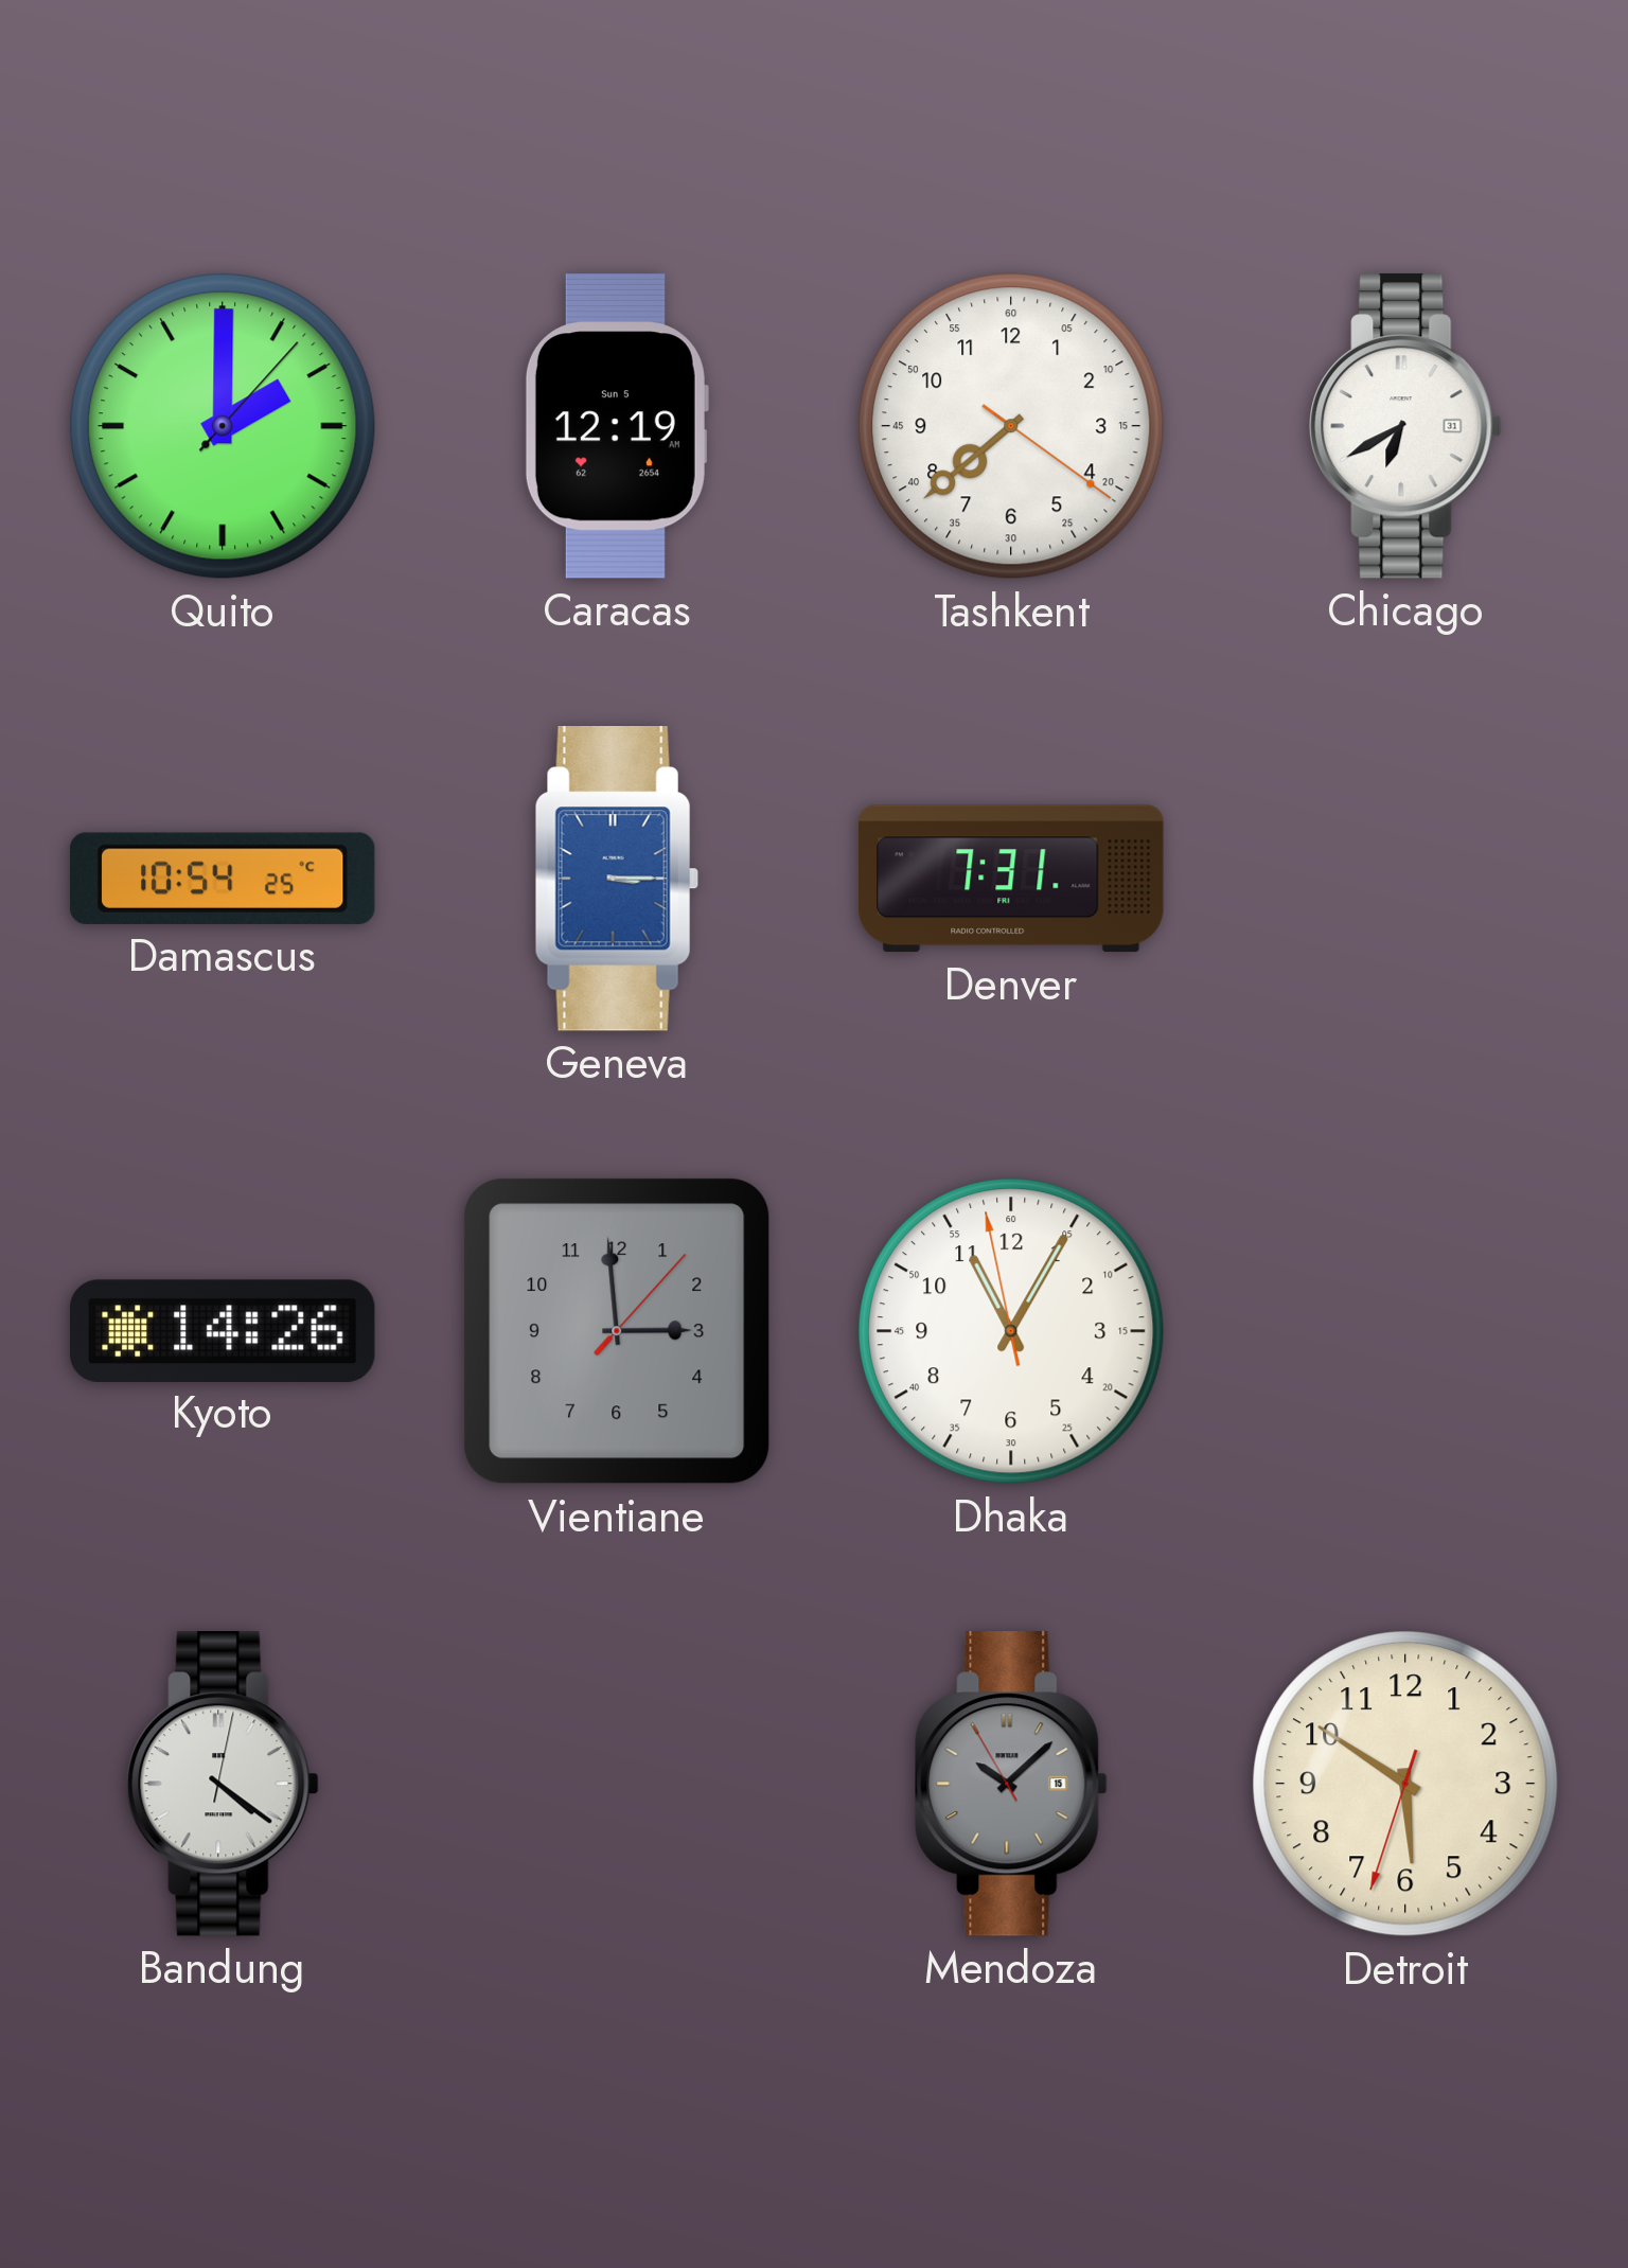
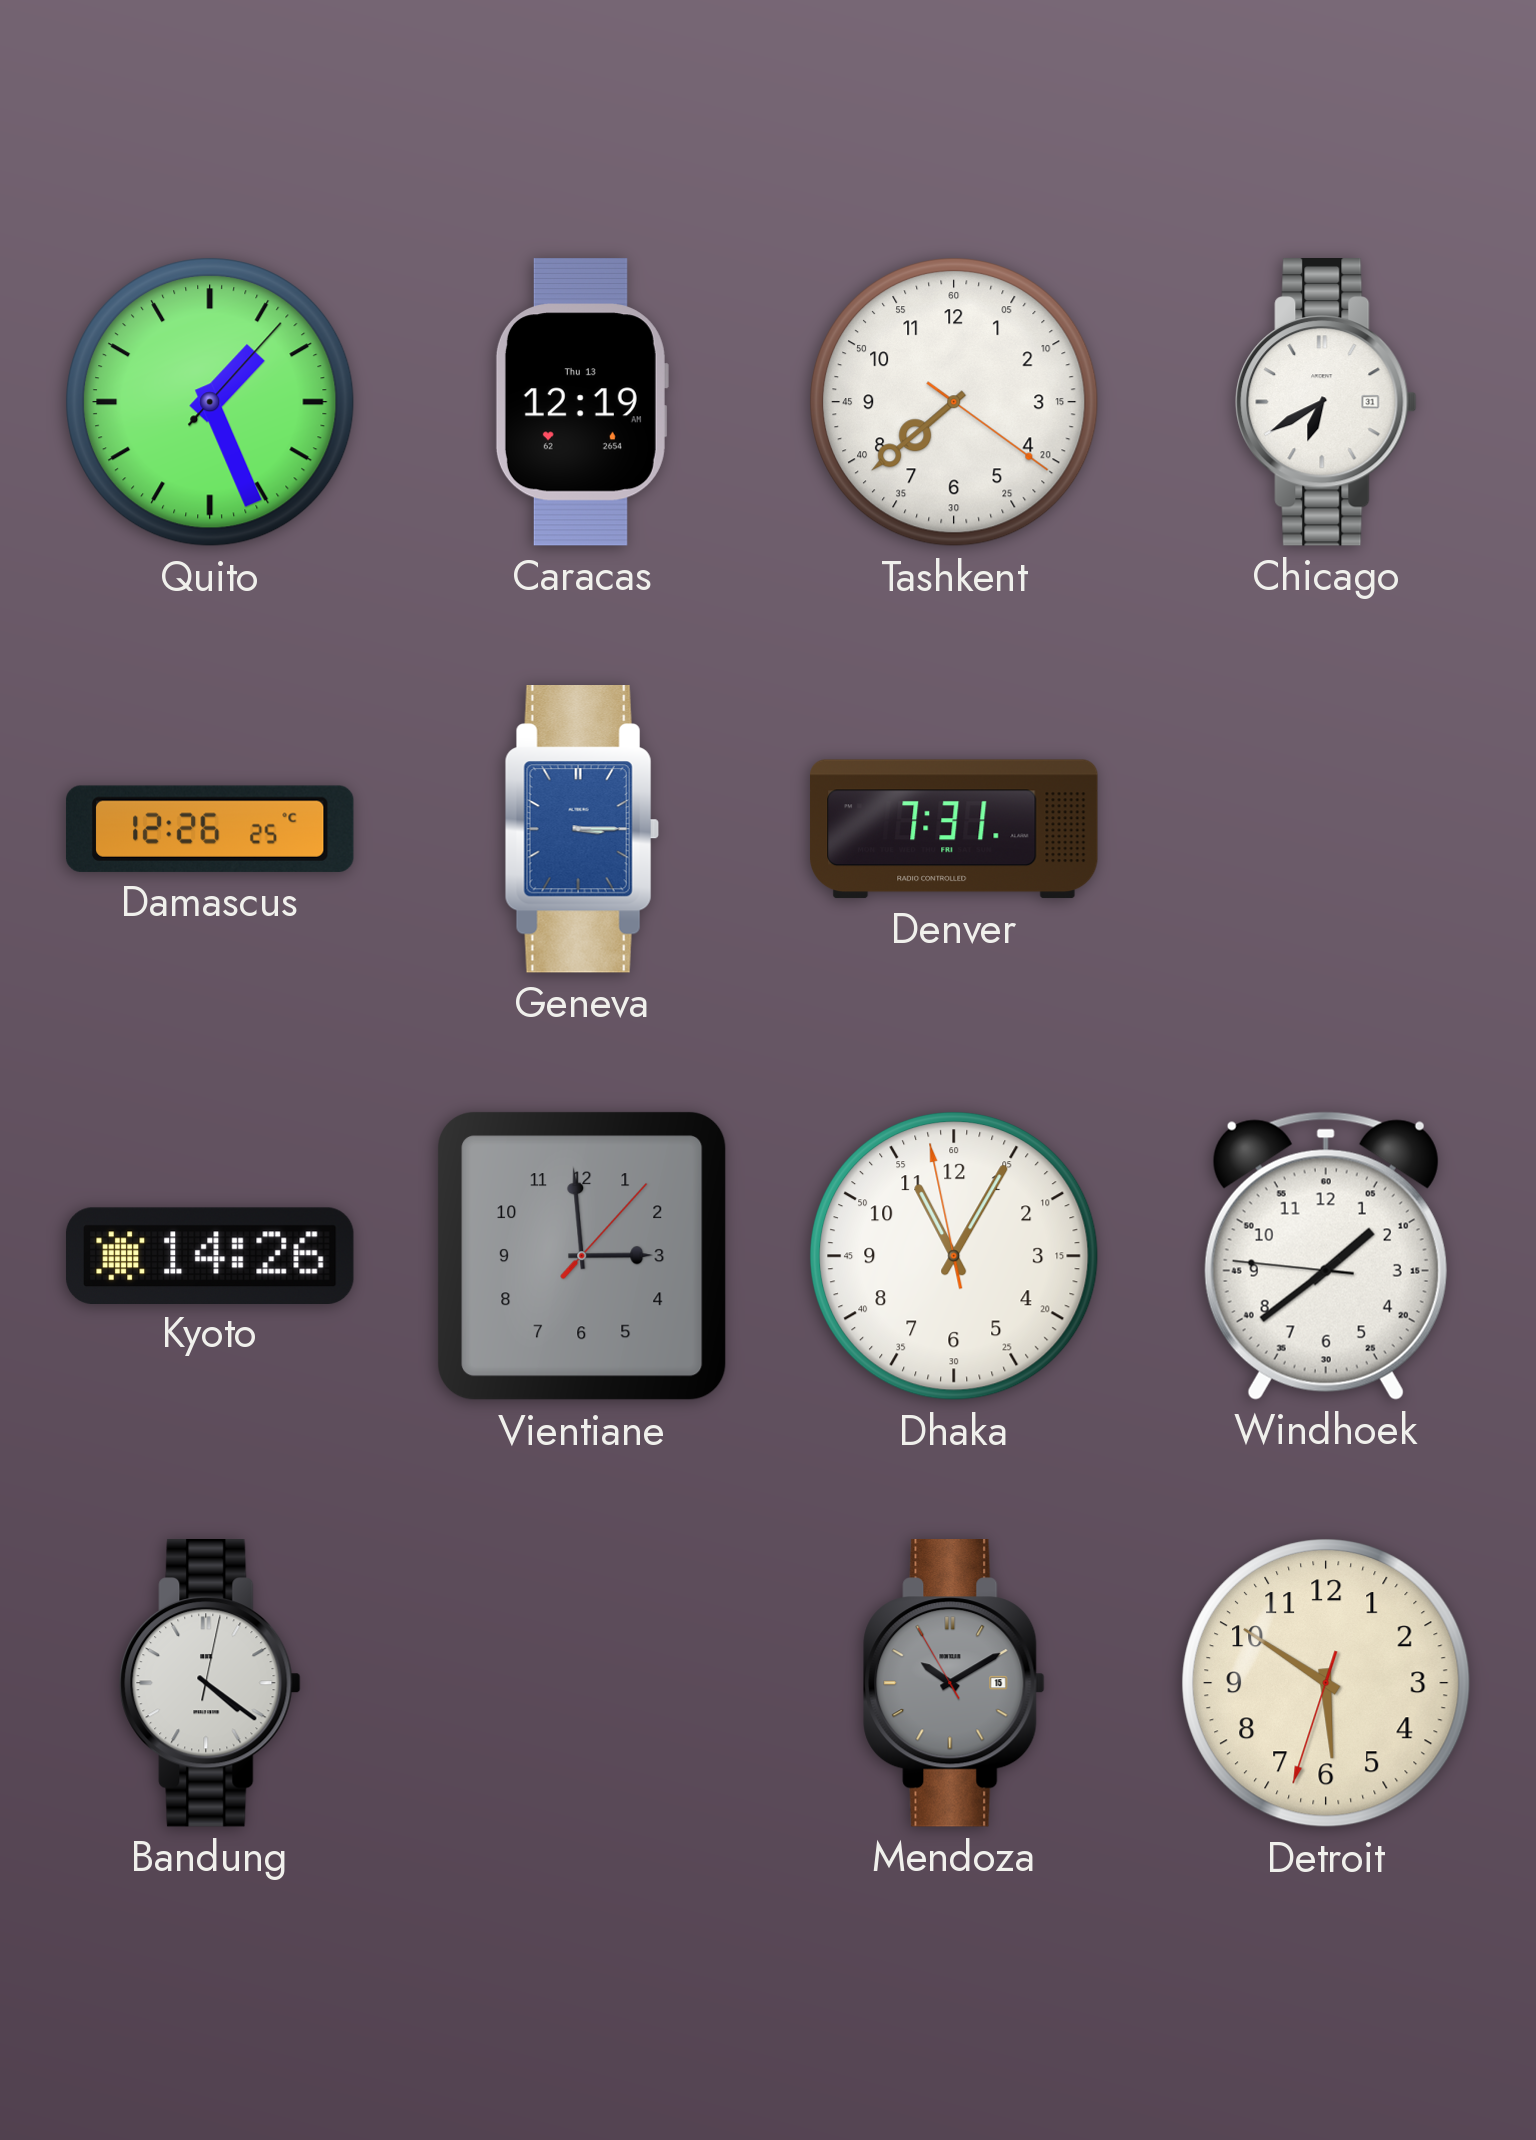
Quito: 2:00 -> 1:26 (210, 402)
Caracas date: Sun 5 -> Thu 13 (581, 403)
Damascus: 10:54 -> 12:26 (210, 829)
Windhoek: none -> 1:38 (1326, 1256)
Mendoza: 10:07 -> 10:09 (954, 1684)
